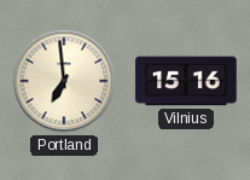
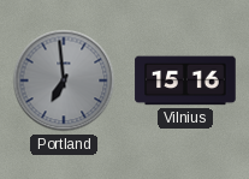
Portland dial: cream -> grey (64, 80)
